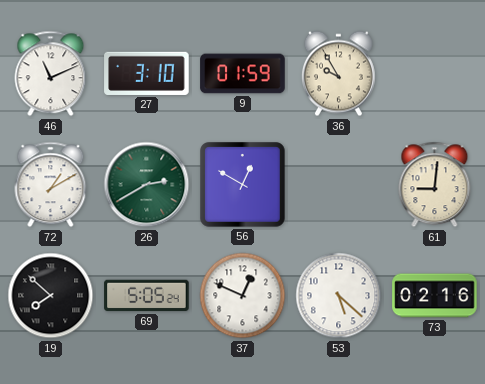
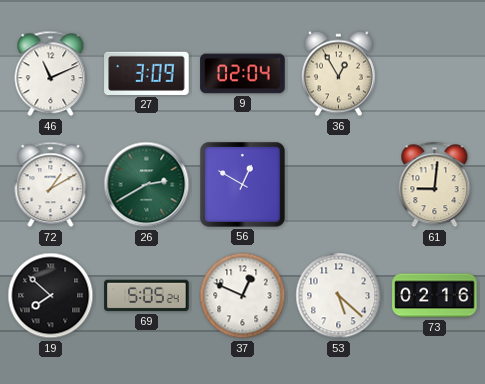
27: 3:10 -> 3:09 (147, 73)
9: 01:59 -> 02:04 (243, 74)
36: 9:55 -> 12:55 (338, 74)
